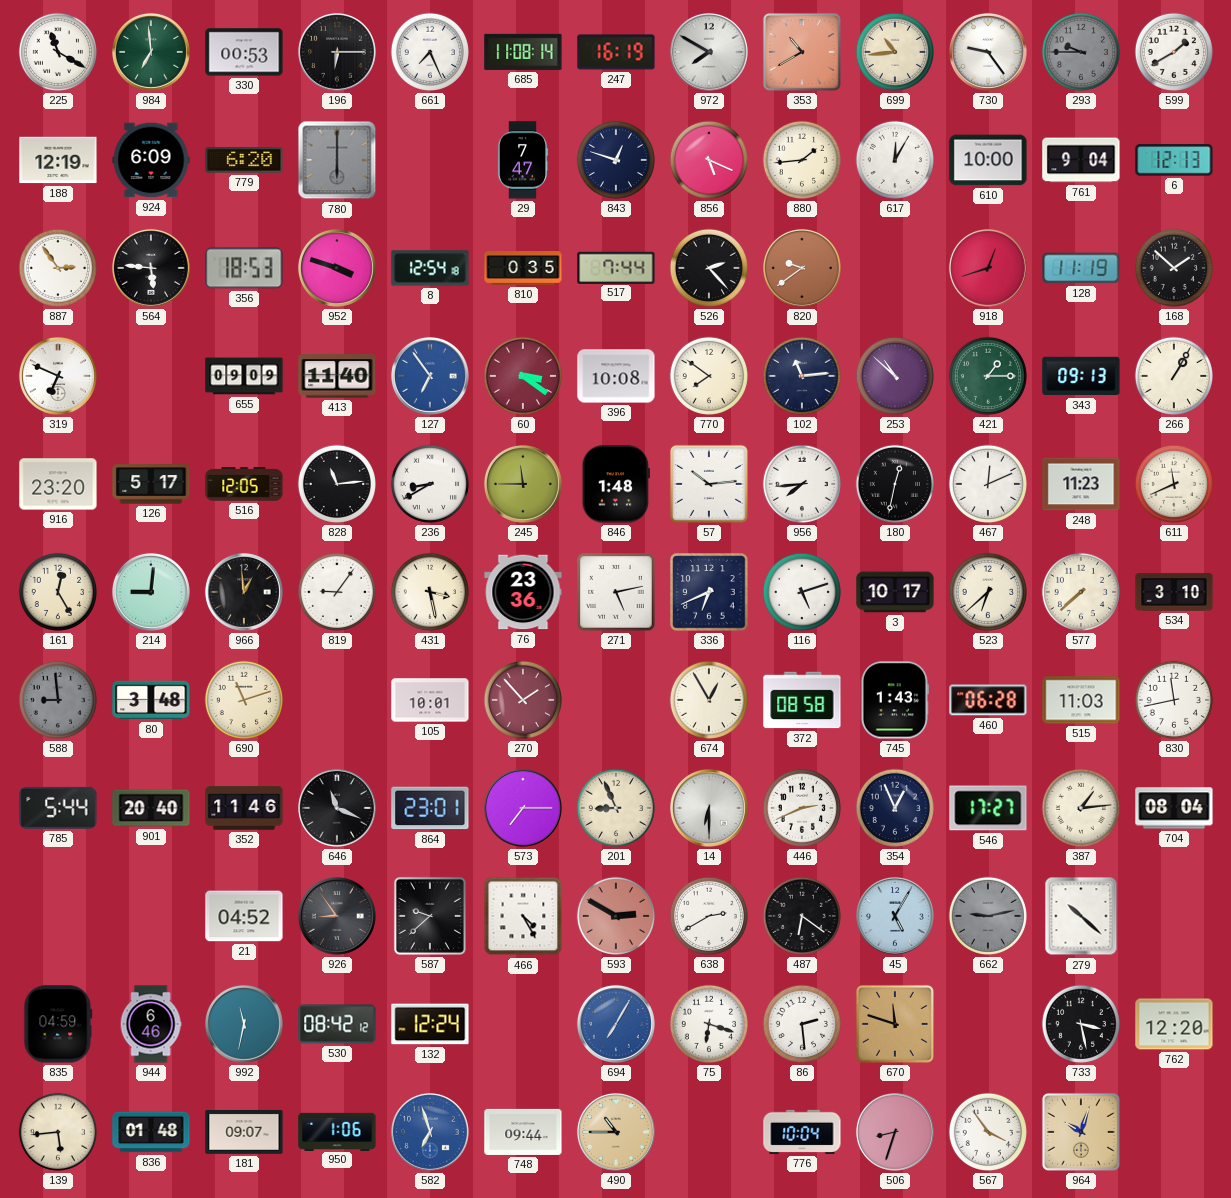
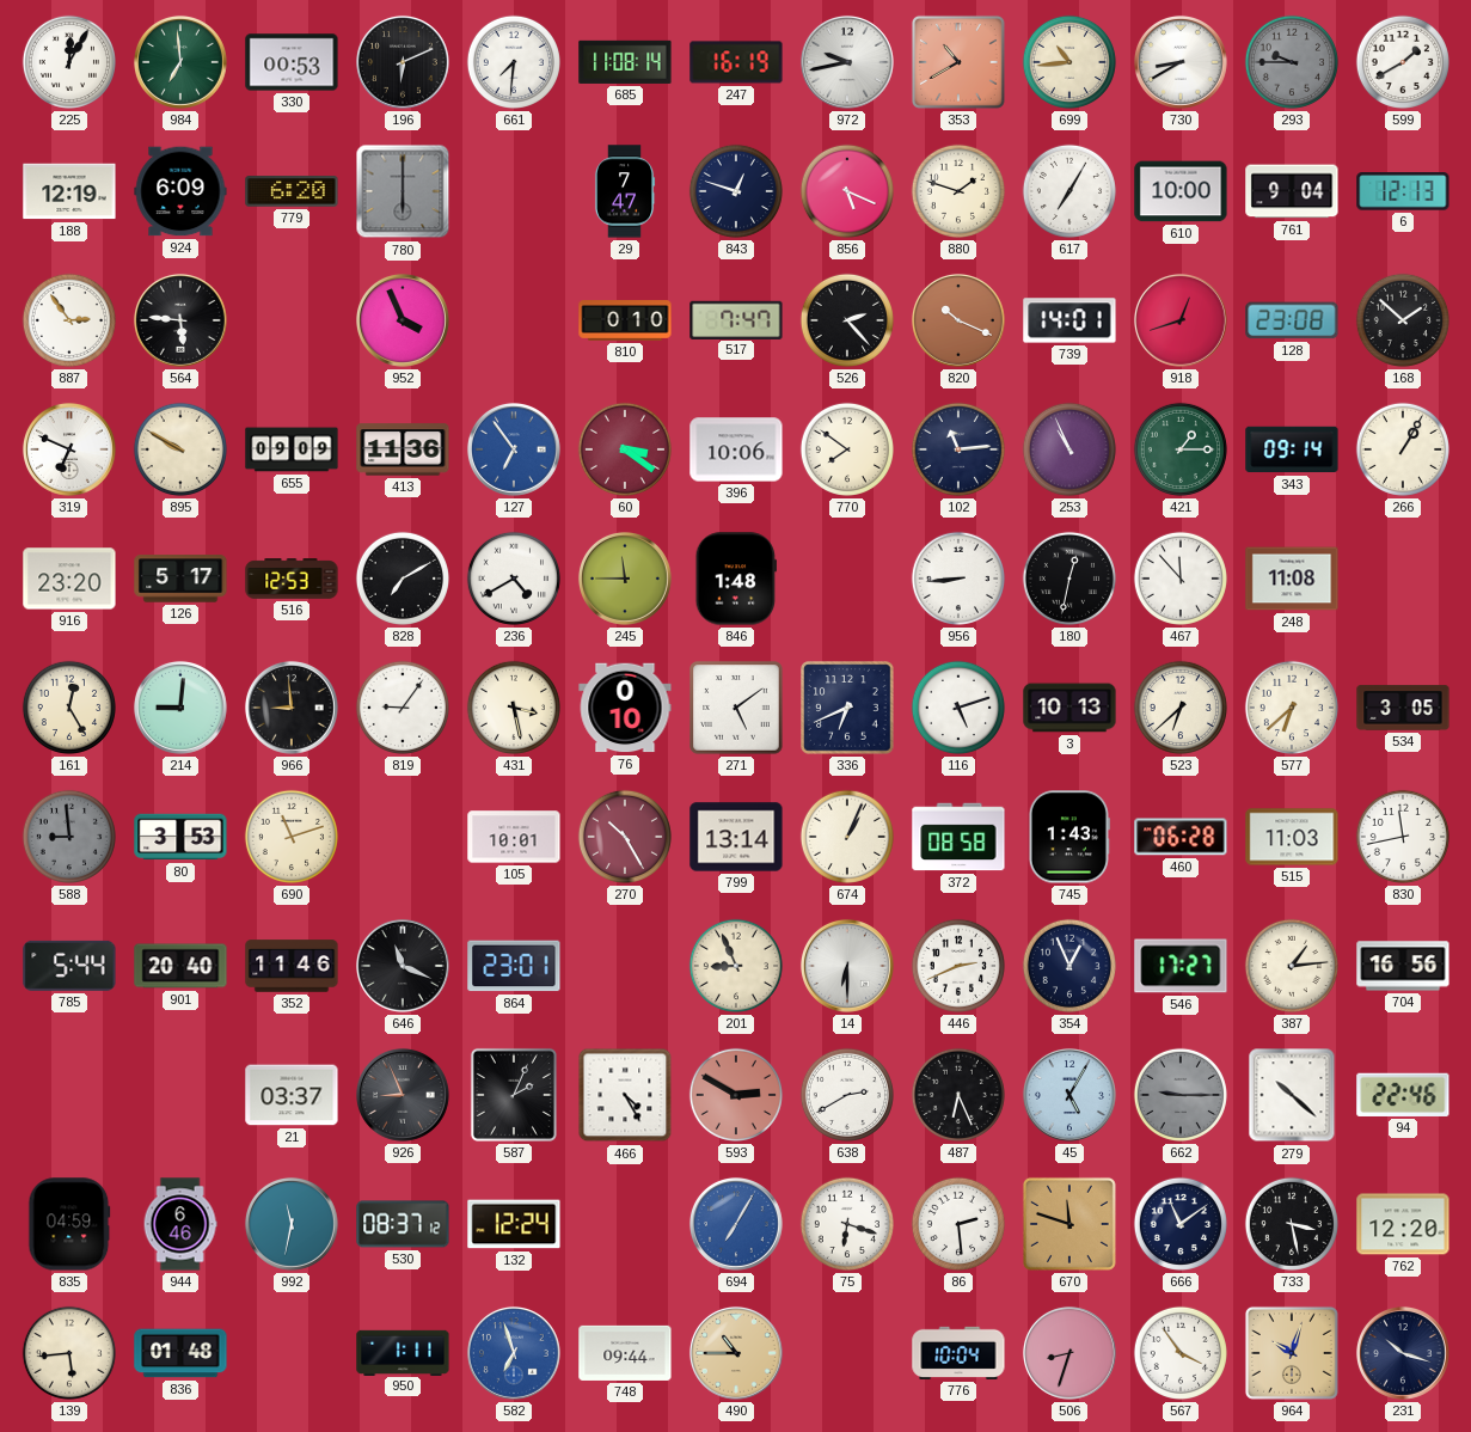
225: 11:20 -> 12:05 (69, 62)
196: 6:15 -> 6:11 (403, 62)
661: 7:26 -> 7:31 (514, 62)
972: 7:50 -> 9:43 (847, 62)
730: 9:24 -> 8:40 (1181, 62)
880: 1:44 -> 1:48 (958, 191)
617: 12:05 -> 7:05 (1069, 191)
356: 18:53 -> none (244, 268)
952: 3:48 -> 3:56 (403, 320)
8: 12:54 -> none (430, 268)
810: 0:35 -> 0:10 (625, 322)
517: 7:44 -> 7:47 (736, 319)
820: 9:39 -> 10:19 (958, 320)
739: none -> 14:01 (1069, 320)
128: 11:19 -> 23:08 (1292, 320)
895: none -> 9:50 (180, 449)
413: 11:40 -> 11:36 (403, 449)
396: 10:08 -> 10:06 (736, 449)
253: 10:52 -> 10:56 (1069, 449)
343: 09:13 -> 09:14 (1292, 449)
516: 12:05 -> 12:53 (292, 579)
828: 11:14 -> 7:10 (403, 579)
236: 8:40 -> 4:40 (514, 579)
57: 10:14 -> none (709, 484)
956: 7:44 -> 8:44 (958, 579)
467: 12:11 -> 11:53 (1181, 579)
248: 11:23 -> 11:08 (1292, 579)
611: 11:41 -> none (1174, 484)
966: 12:59 -> 8:59 (292, 708)
76: 23:36 -> 0:10 (625, 708)
271: 5:13 -> 5:09 (736, 708)
3: 10:17 -> 10:13 (1069, 708)
577: 7:38 -> 6:38 (1292, 708)
534: 3:10 -> 3:05 (1403, 708)
80: 3:48 -> 3:53 (180, 837)
270: 1:53 -> 10:25 (625, 837)
799: none -> 13:14 (736, 837)
674: 12:55 -> 1:04 (847, 837)
573: 7:15 -> none (523, 808)
704: 08:04 -> 16:56 (1403, 966)
21: 04:52 -> 03:37 (292, 1095)
926: 8:54 -> 8:56 (403, 1095)
587: 9:38 -> 2:04 (514, 1095)
487: 6:21 -> 6:26 (958, 1095)
662: 9:13 -> 9:15 (1181, 1095)
94: none -> 22:46 (1403, 1095)
530: 08:42 -> 08:37 (403, 1224)
666: none -> 11:09 (1181, 1224)
181: 09:07 -> none (244, 1133)
950: 1:06 -> 1:11 (403, 1352)
231: none -> 10:18 (1403, 1353)
